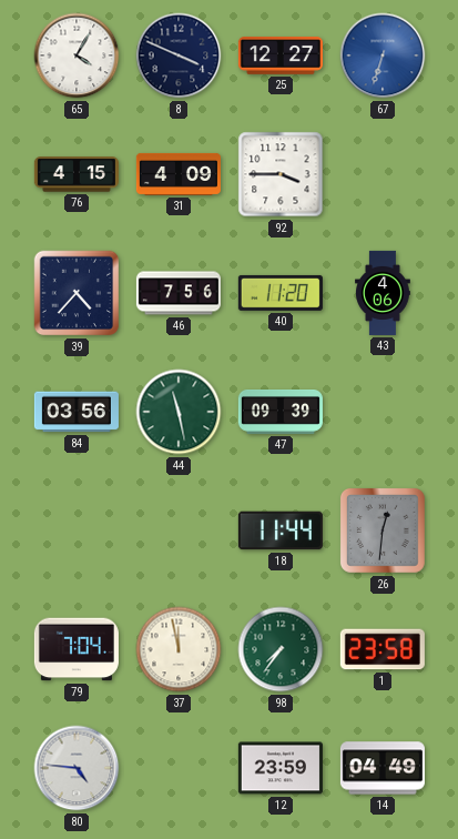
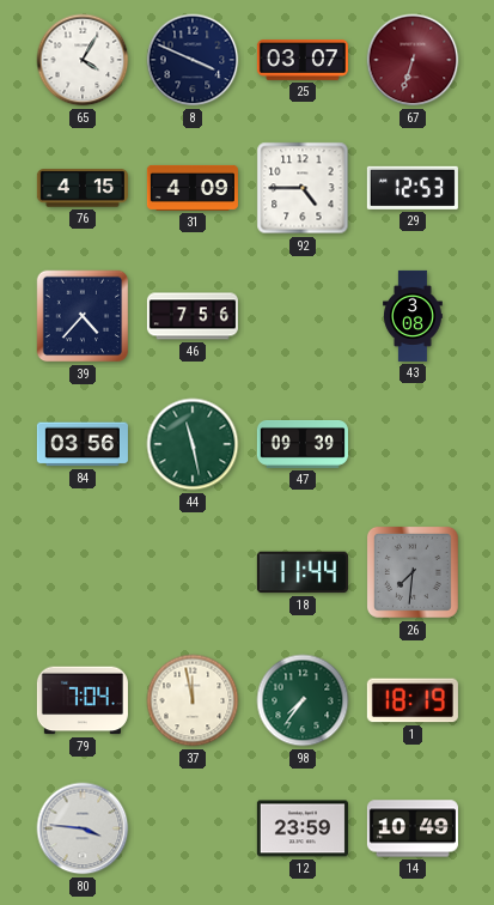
25: 12:27 -> 03:07 (303, 60)
67 dial: blue -> burgundy (413, 60)
92: 3:45 -> 4:45 (303, 188)
29: none -> 12:53 (413, 188)
40: 11:20 -> none (281, 293)
43: 4:06 -> 3:08 (414, 316)
26: 12:31 -> 7:31 (413, 572)
1: 23:58 -> 18:19 (413, 700)
80: 4:46 -> 3:46 (83, 828)
14: 04:49 -> 10:49 (413, 828)
